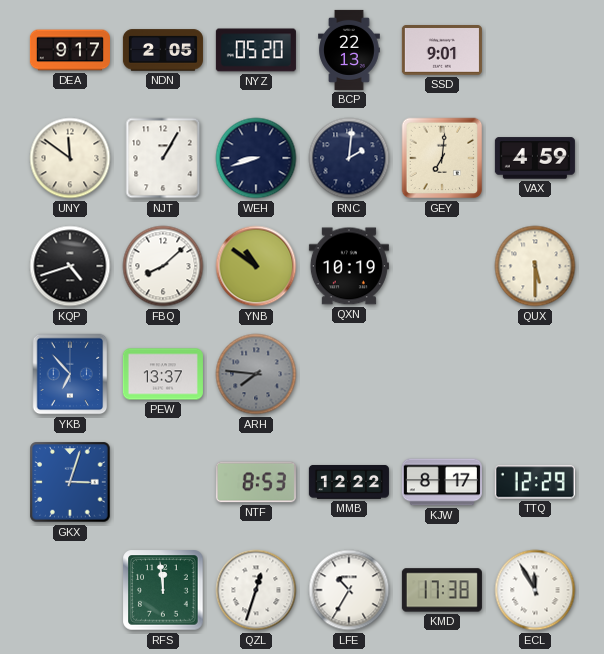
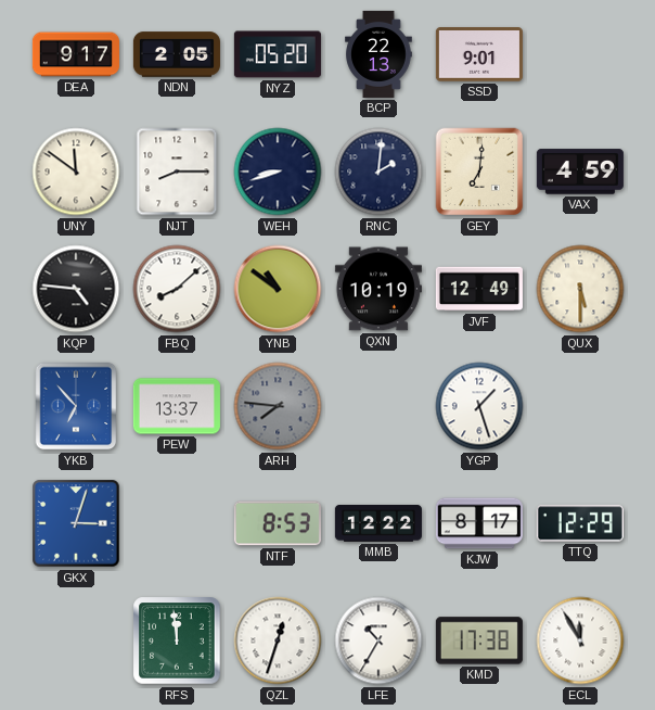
NJT: 1:05 -> 8:15 (177, 172)
KQP: 4:42 -> 4:46 (76, 289)
JVF: none -> 12:49 (479, 289)
YGP: none -> 1:27 (479, 406)
